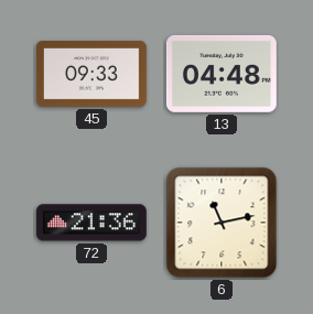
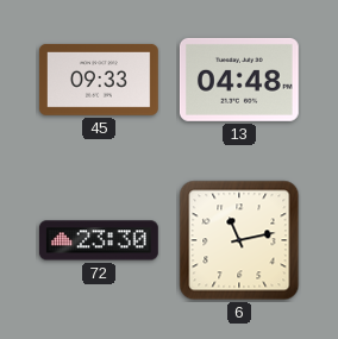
72: 21:36 -> 23:30 (99, 240)
